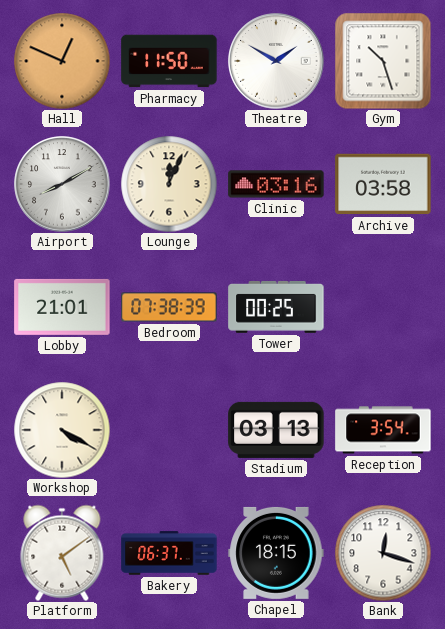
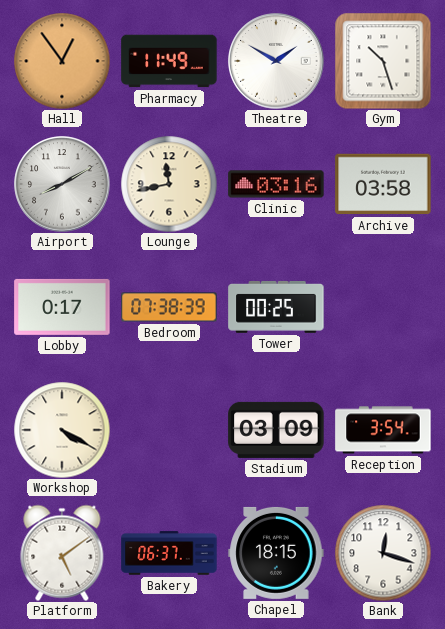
Hall: 12:49 -> 12:54 (62, 61)
Pharmacy: 11:50 -> 11:49 (169, 61)
Lounge: 12:04 -> 11:43 (169, 184)
Lobby: 21:01 -> 0:17 (62, 307)
Stadium: 03:13 -> 03:09 (276, 430)
